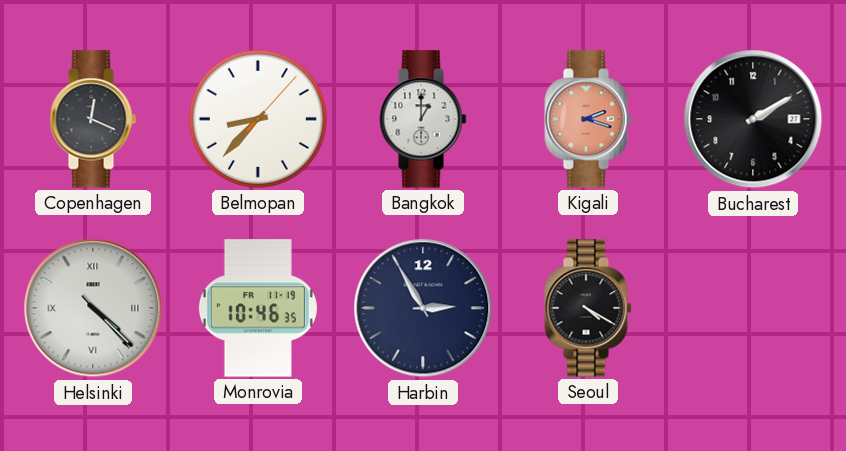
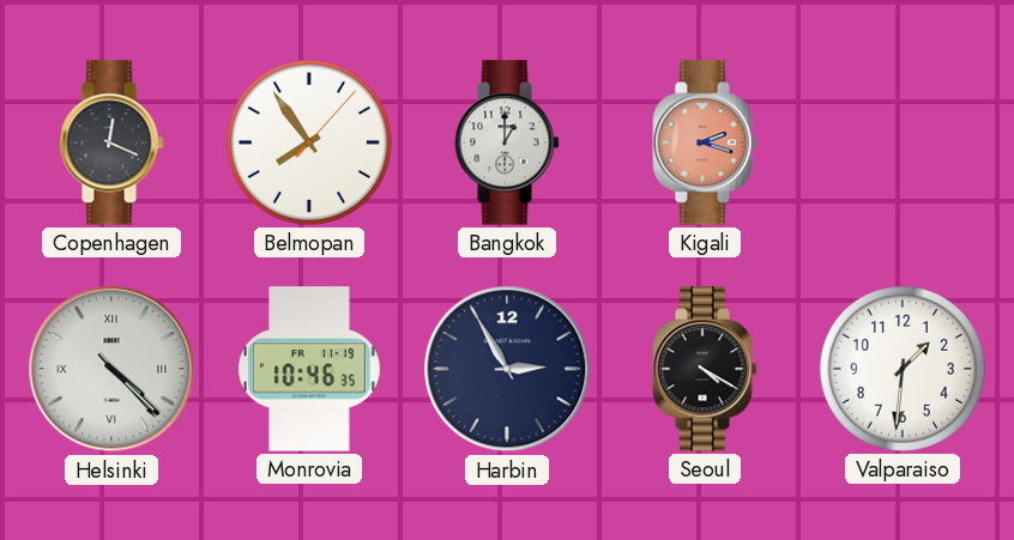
Belmopan: 8:37 -> 7:54 (309, 142)
Bucharest: 2:10 -> none (753, 119)
Valparaiso: none -> 1:31 (903, 369)
